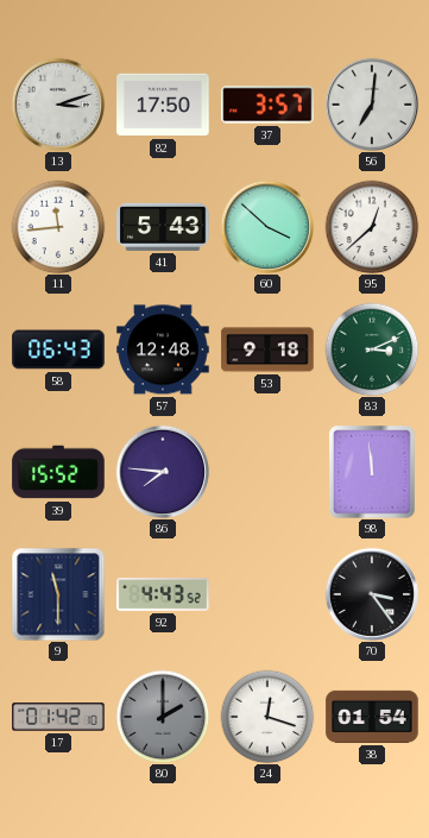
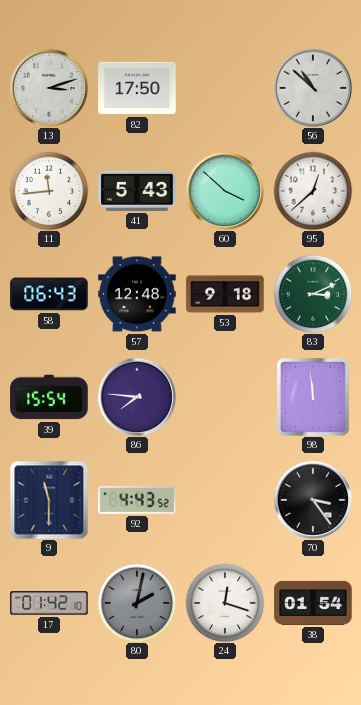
37: 3:57 -> none (267, 105)
56: 7:01 -> 10:52 (313, 88)
39: 15:52 -> 15:54 (49, 397)
80: 2:00 -> 2:02 (137, 603)
